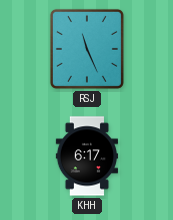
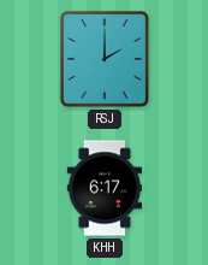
RSJ: 11:26 -> 2:00 (105, 59)
